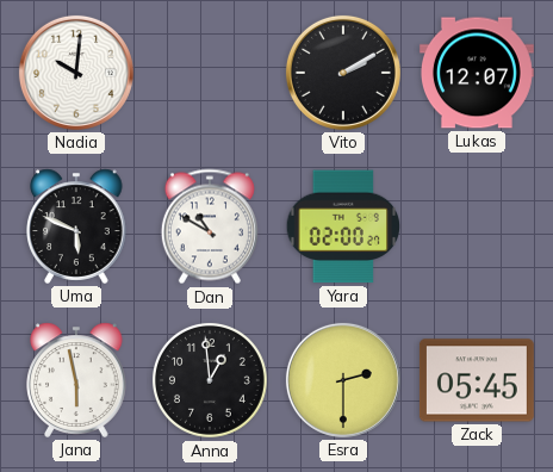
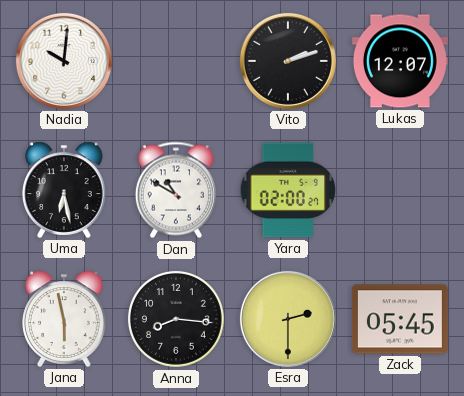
Vito: 2:10 -> 2:12 (288, 61)
Uma: 5:49 -> 6:28 (64, 190)
Anna: 12:59 -> 8:16 (176, 319)
